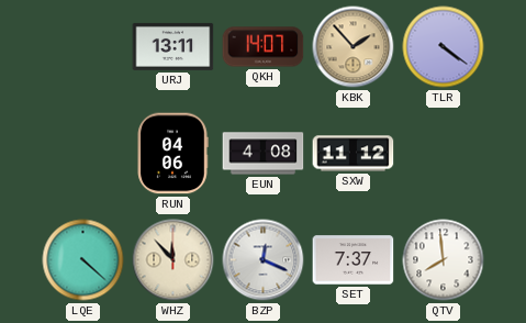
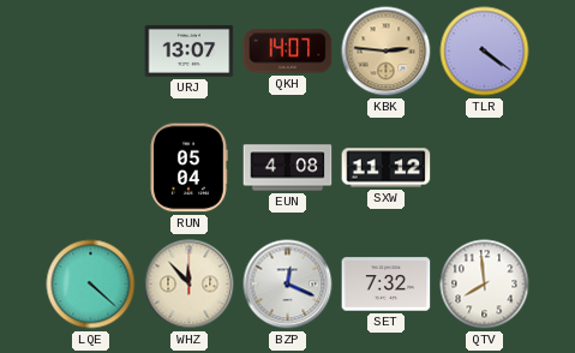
URJ: 13:11 -> 13:07 (190, 50)
KBK: 1:53 -> 2:46 (387, 52)
RUN: 04:06 -> 05:04 (188, 168)
SET: 7:37 -> 7:32 (387, 285)
